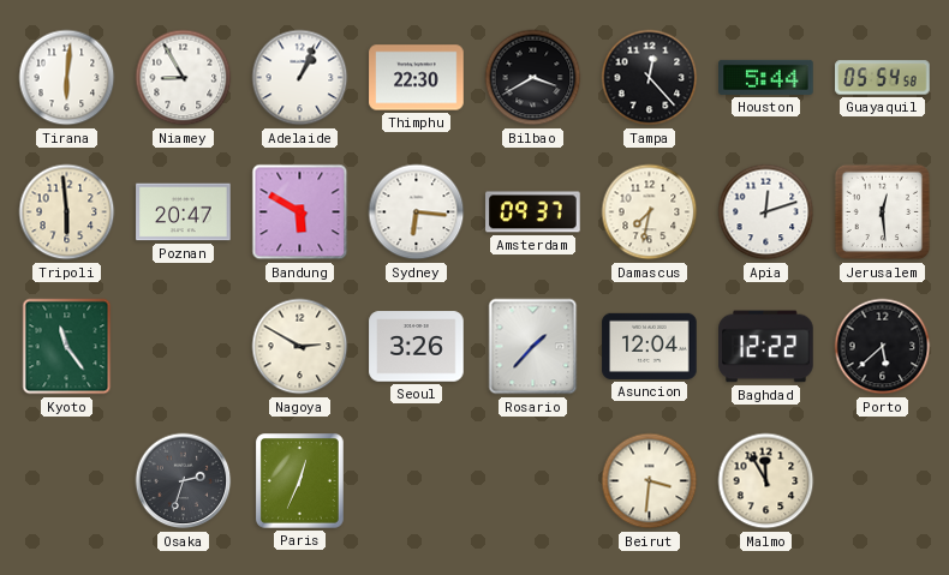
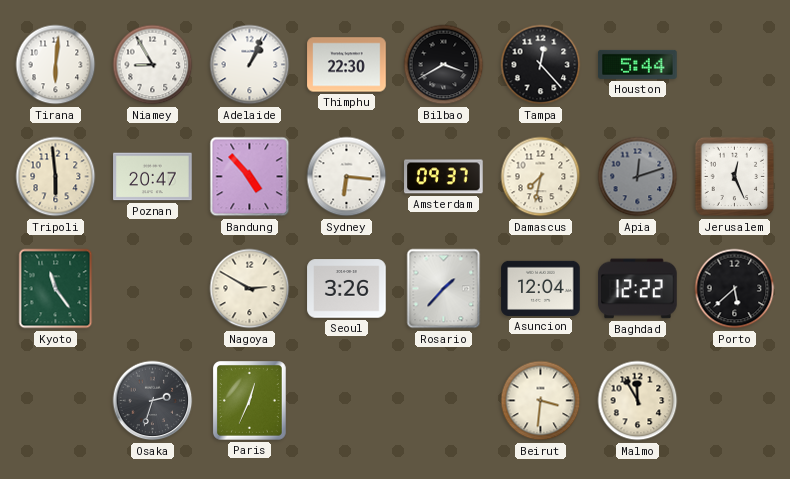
Guayaquil: 05:54 -> none (883, 78)
Bandung: 5:50 -> 4:53 (250, 177)
Apia dial: white -> grey (638, 177)
Jerusalem: 12:29 -> 12:26 (735, 177)
